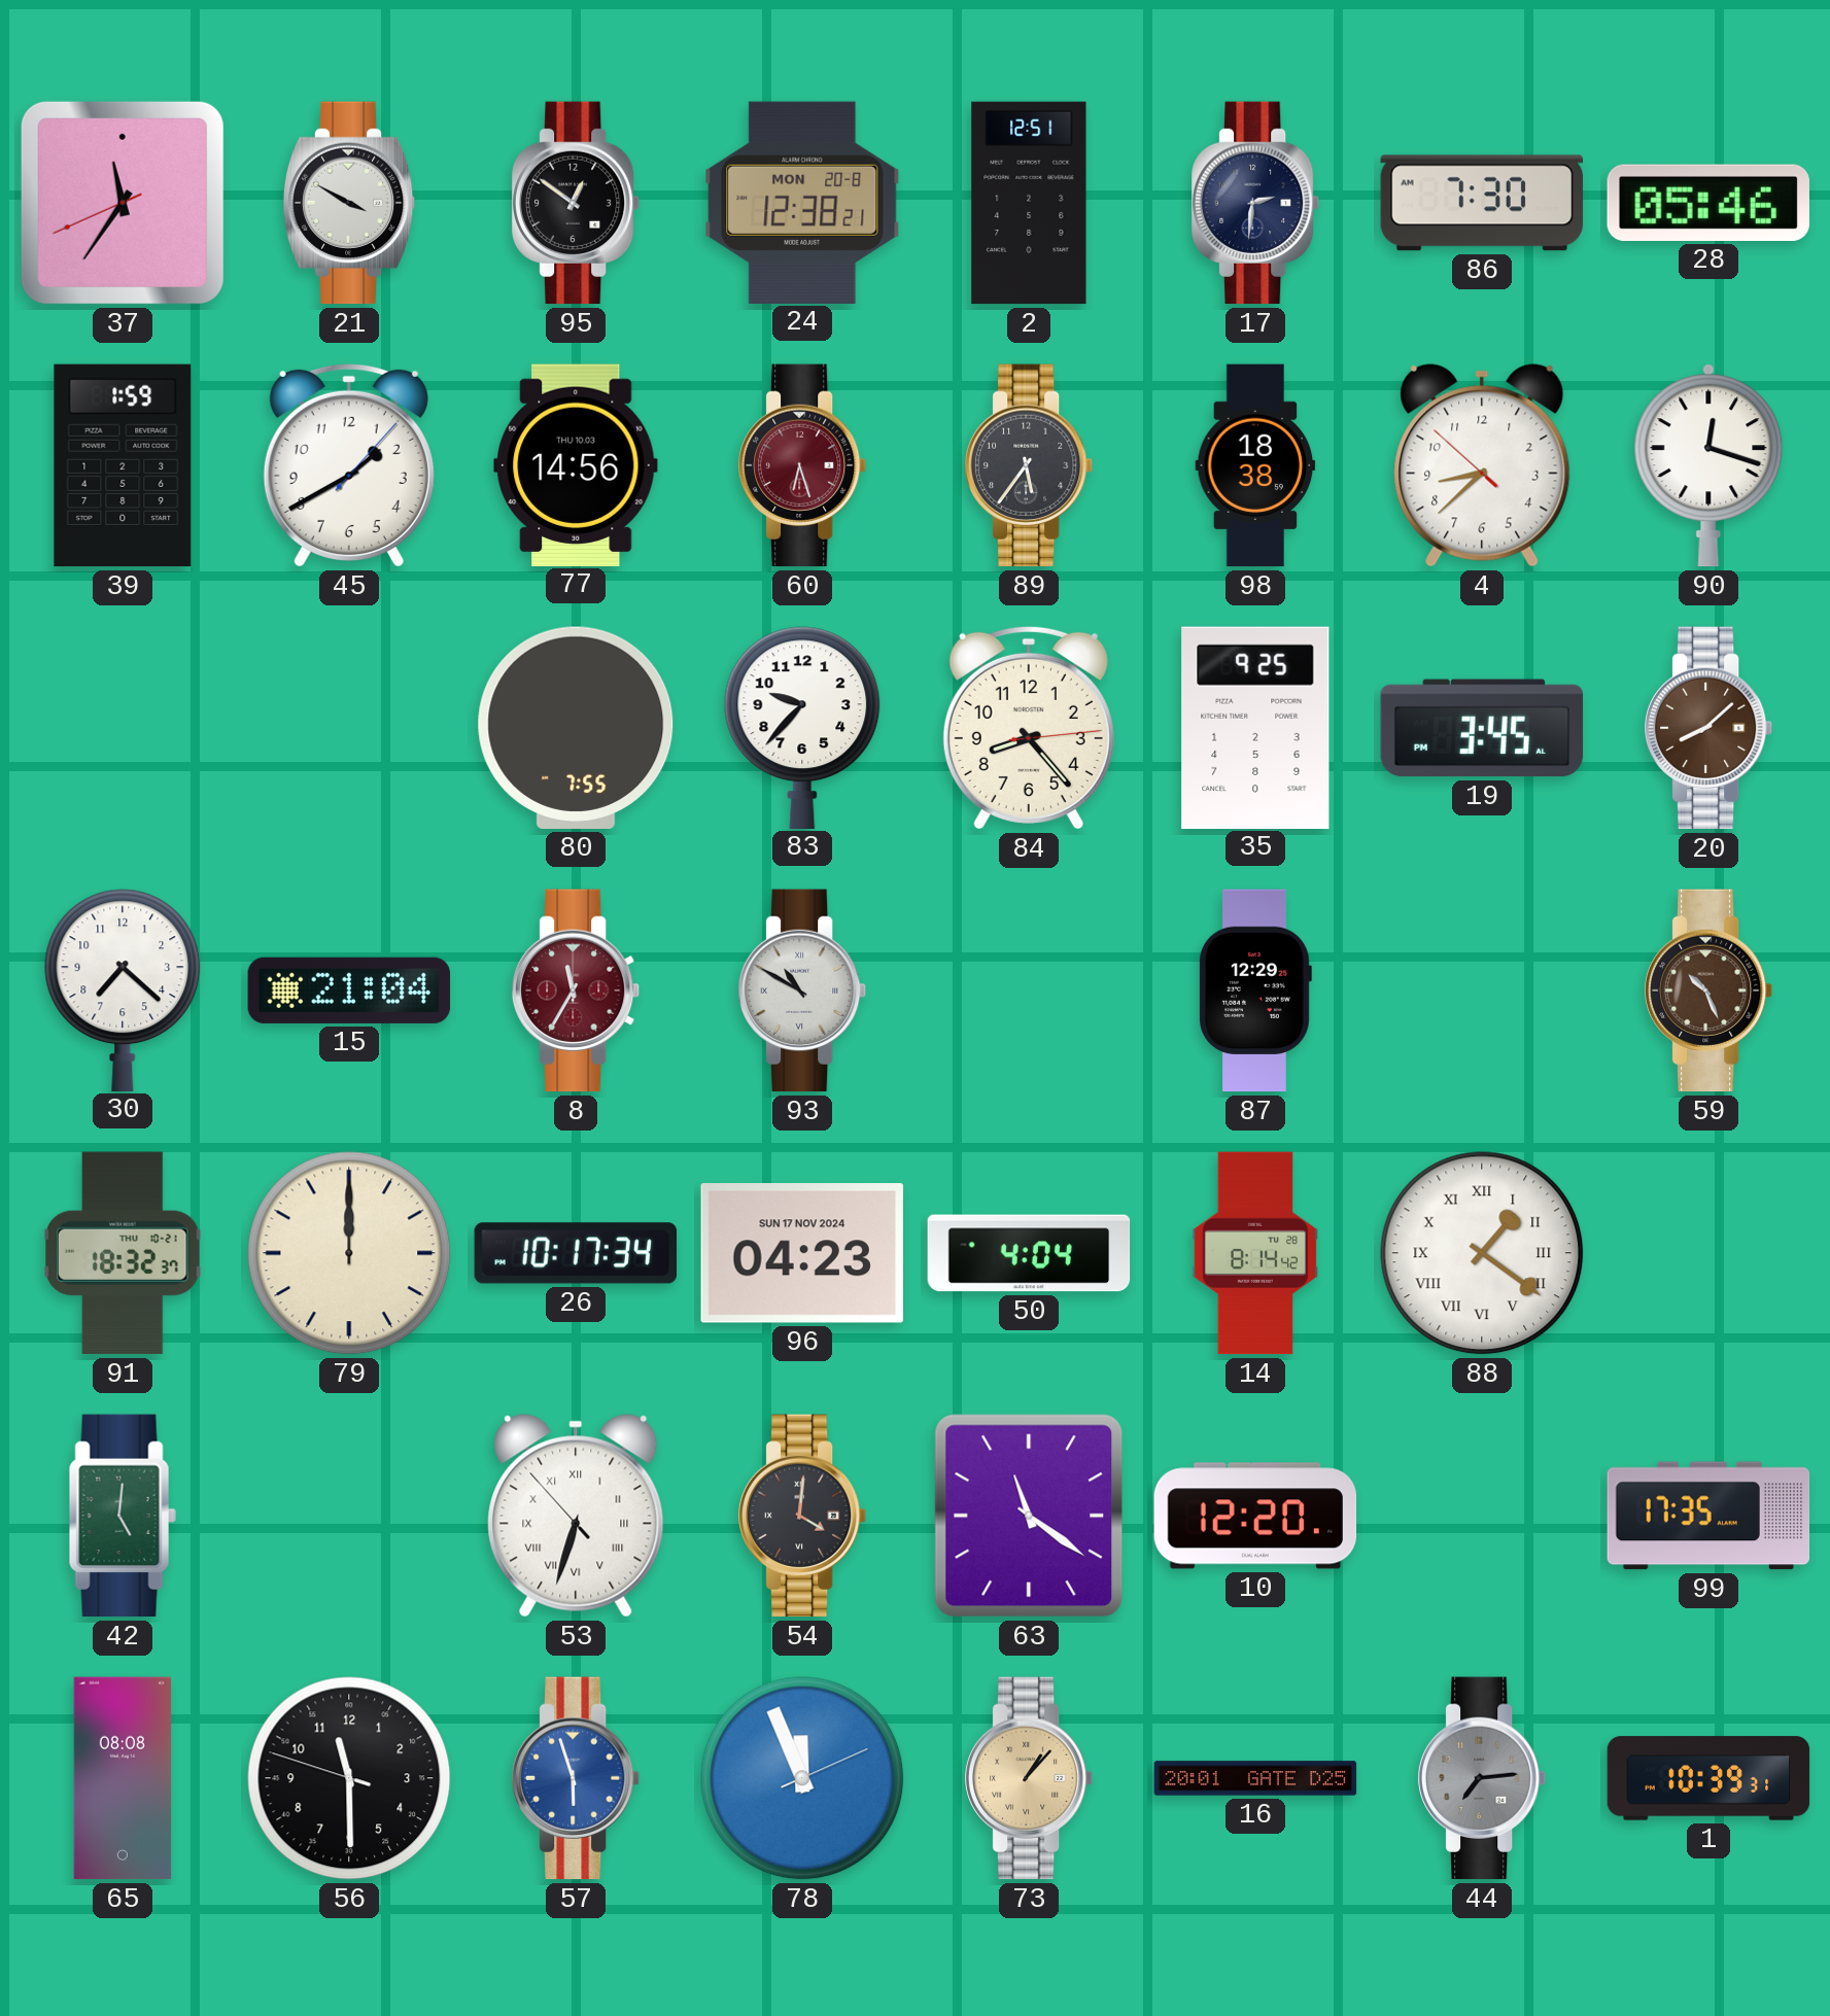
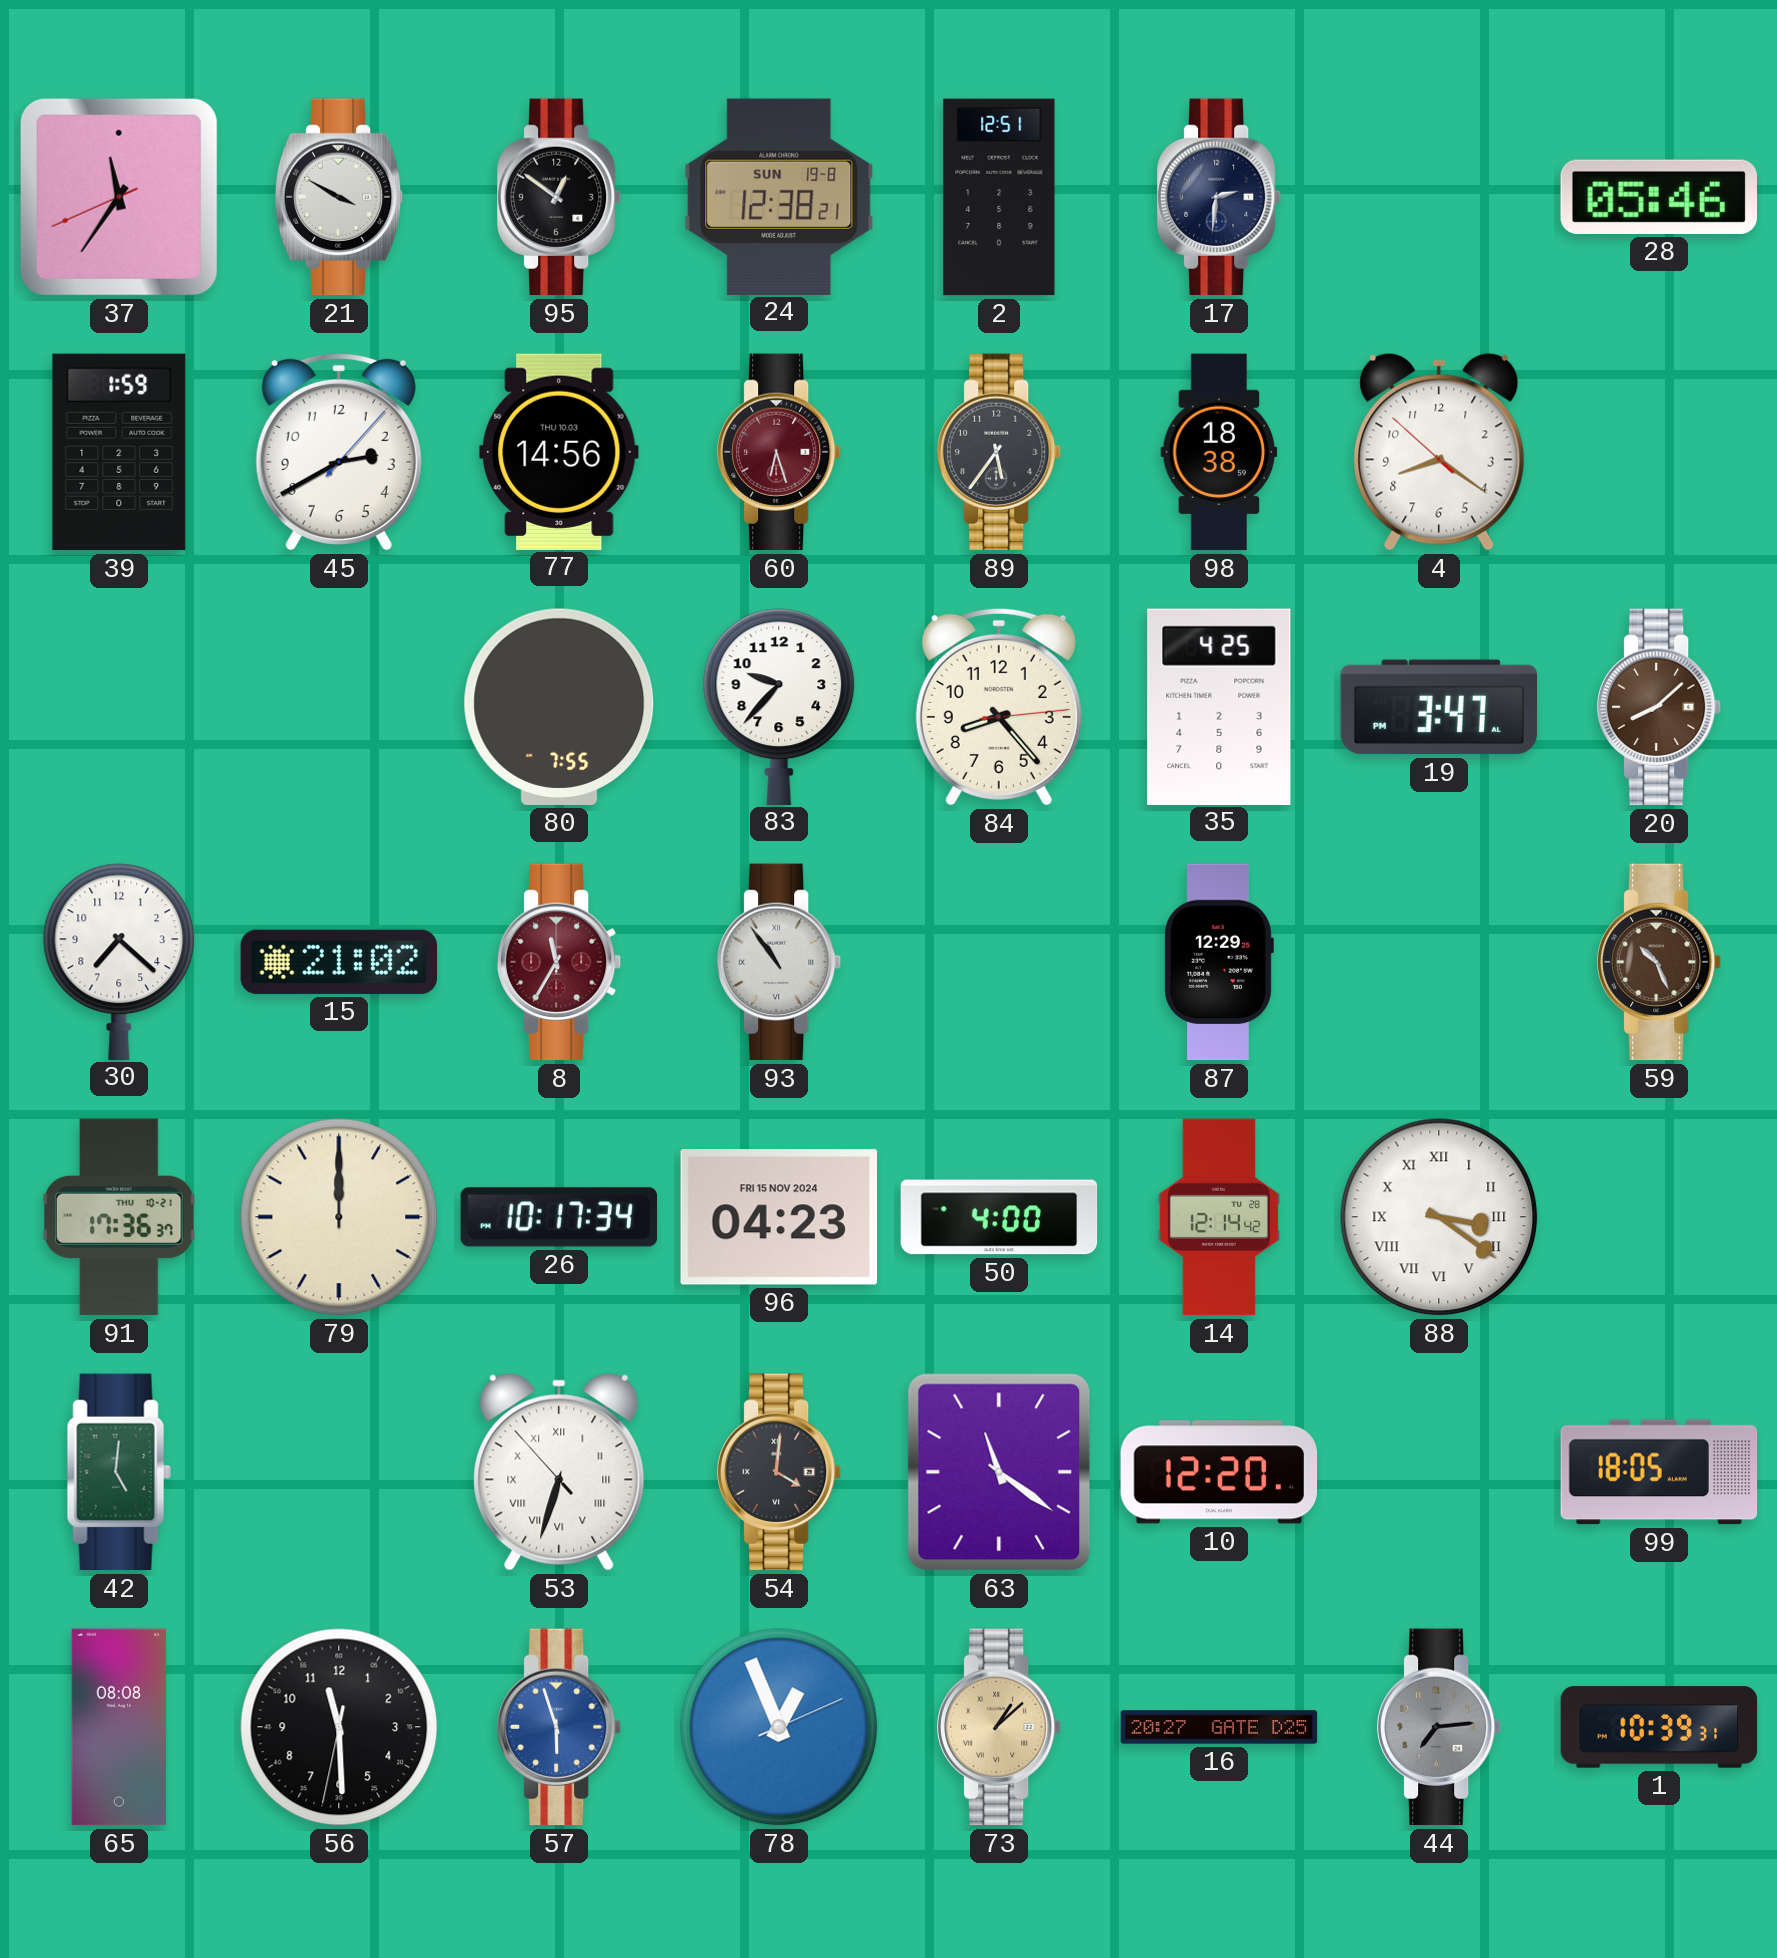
24 date: MON 20-8 -> SUN 19-8 (779, 196)
86: 7:30 -> none (1482, 203)
45: 1:40 -> 2:40 (339, 452)
4: 8:37 -> 8:20 (1439, 452)
90: 12:18 -> none (1708, 465)
35: 9:25 -> 4:25 (1219, 706)
19: 3:45 -> 3:47 (1439, 707)
15: 21:04 -> 21:02 (339, 962)
93: 10:50 -> 10:54 (780, 962)
91: 18:32 -> 17:36 (119, 1217)
96 date: SUN 17 NOV 2024 -> FRI 15 NOV 2024 (779, 1217)
50: 4:04 -> 4:00 (999, 1217)
14: 8:14 -> 12:14 (1218, 1217)
88: 1:21 -> 3:21 (1439, 1217)
99: 17:35 -> 18:05 (1659, 1472)
56: 11:29:48 -> 11:29:32 (339, 1727)
78: 11:56 -> 12:56 (779, 1727)
73: 1:07 -> 1:08 (1000, 1727)
16: 20:01 -> 20:27 (1219, 1727)
